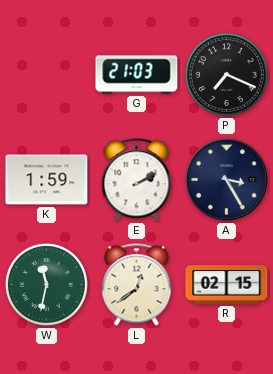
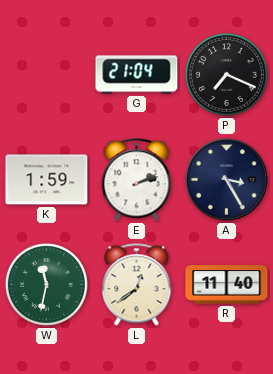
G: 21:03 -> 21:04 (137, 75)
E: 2:10 -> 2:12 (137, 180)
R: 02:15 -> 11:40 (227, 285)
